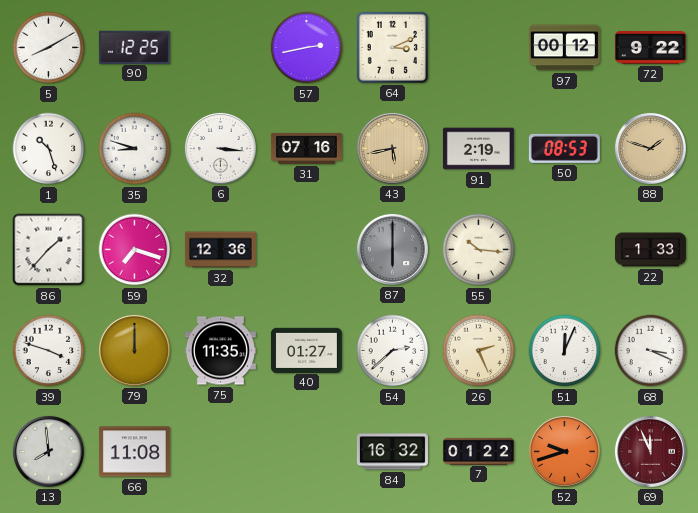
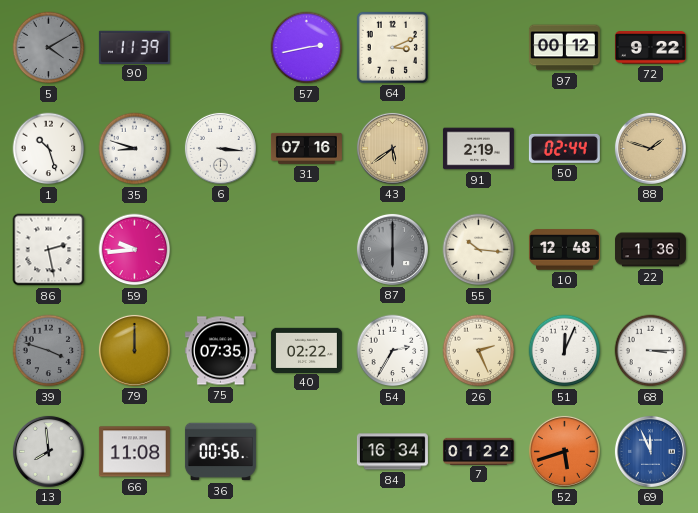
5: 8:10 -> 4:10 (49, 48)
5 dial: white -> grey (49, 48)
90: 12:25 -> 11:39 (134, 47)
43: 5:43 -> 5:39 (392, 148)
50: 08:53 -> 02:44 (564, 148)
86: 1:37 -> 2:28 (49, 250)
59: 7:18 -> 9:44 (135, 250)
32: 12:36 -> none (220, 250)
10: none -> 12:48 (564, 250)
22: 1:33 -> 1:36 (650, 250)
39 dial: white -> grey (49, 351)
75: 11:35 -> 07:35 (220, 351)
40: 01:27 -> 02:22 (306, 350)
54: 2:38 -> 2:35 (393, 351)
68: 3:19 -> 3:15 (651, 351)
36: none -> 00:56 (220, 452)
84: 16:32 -> 16:34 (392, 452)
52: 9:42 -> 5:42 (564, 451)
69 dial: burgundy -> blue (650, 451)
